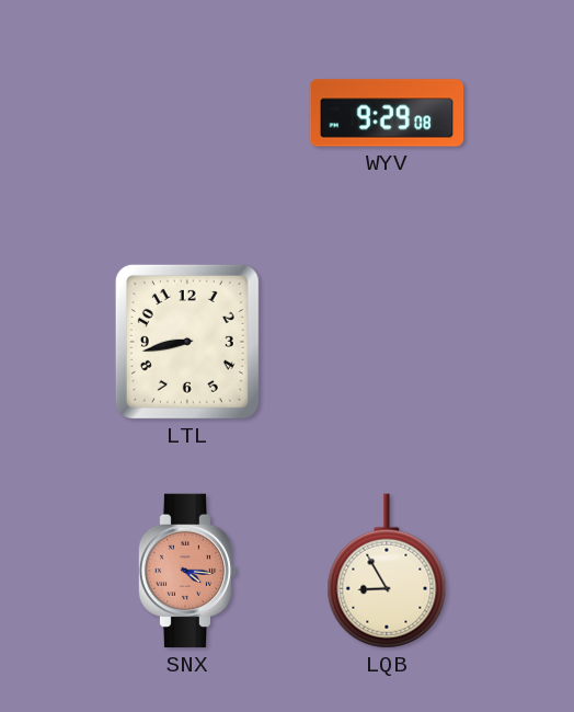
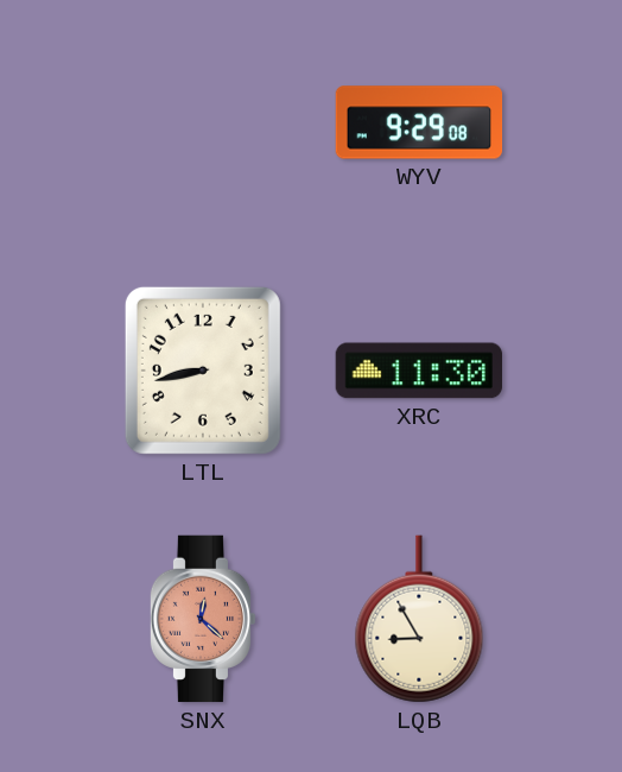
XRC: none -> 11:30 (419, 371)
SNX: 4:16 -> 12:22 (203, 619)
